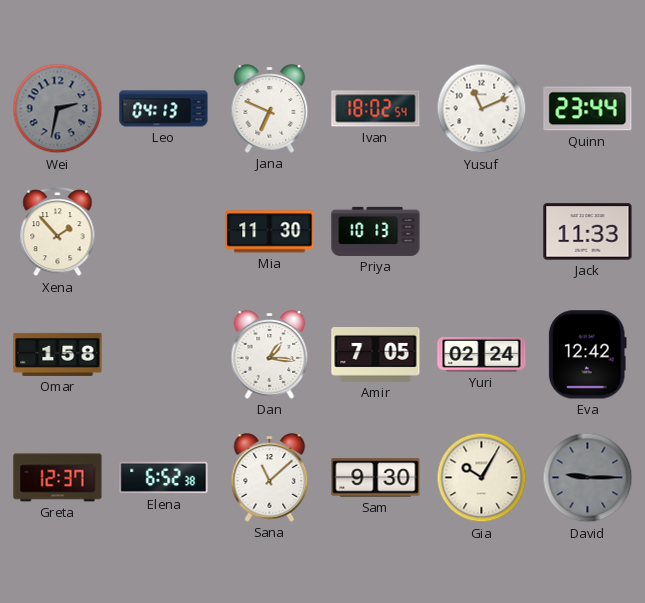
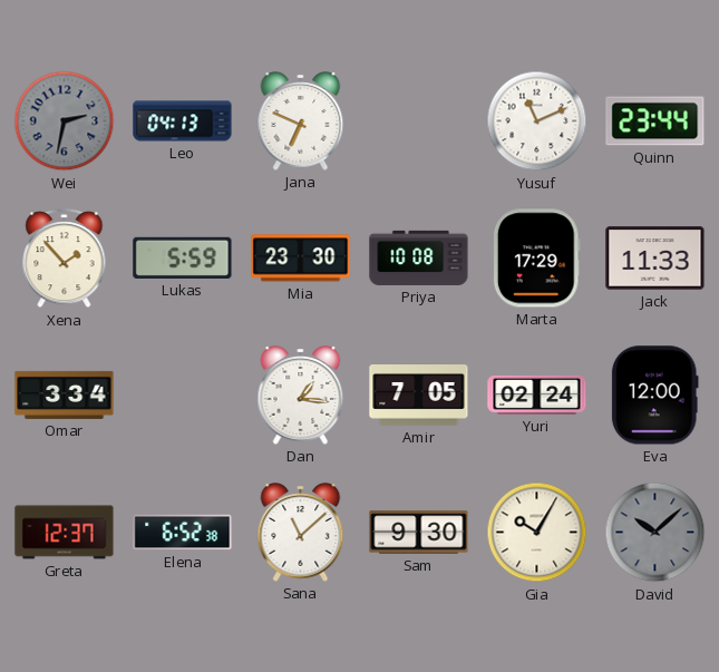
Ivan: 18:02 -> none (376, 109)
Lukas: none -> 5:59 (183, 257)
Mia: 11:30 -> 23:30 (301, 259)
Priya: 10:13 -> 10:08 (419, 257)
Marta: none -> 17:29 (536, 259)
Omar: 1:58 -> 3:34 (65, 395)
Eva: 12:42 -> 12:00 (654, 396)
David: 9:15 -> 10:08 (655, 533)
